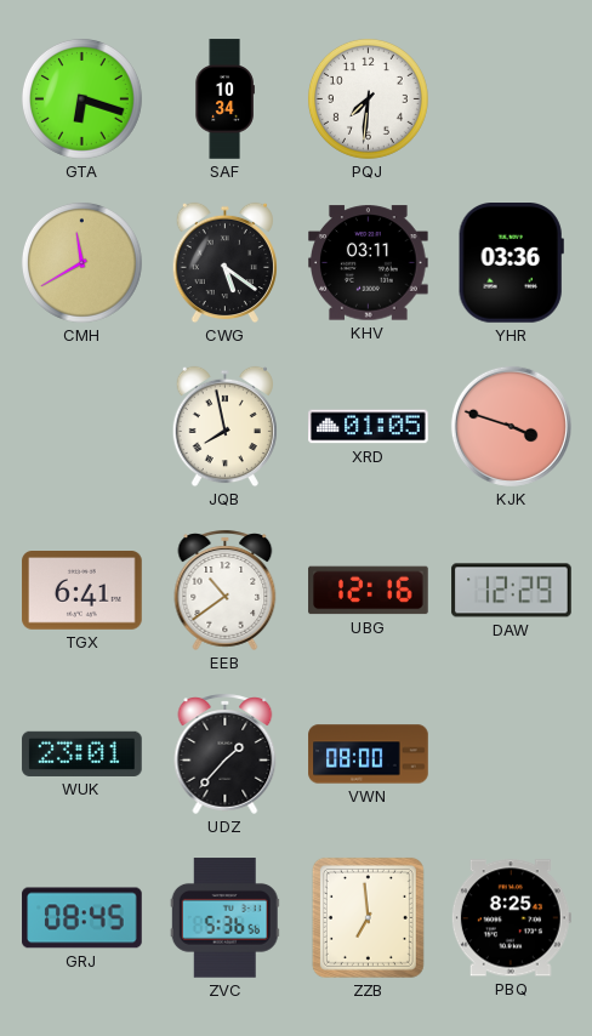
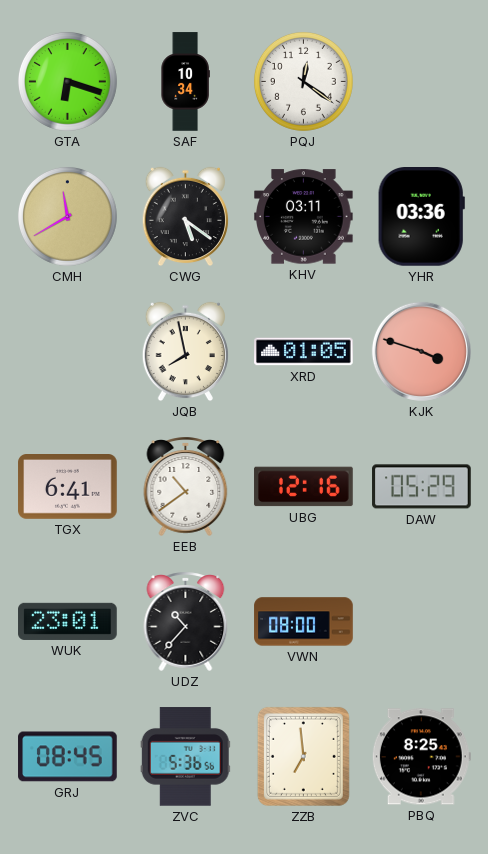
PQJ: 7:31 -> 12:21 (303, 81)
DAW: 12:29 -> 05:29 (422, 487)
UDZ: 1:37 -> 10:37 (186, 621)
